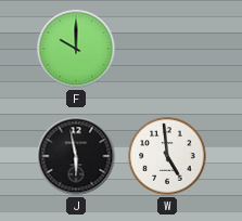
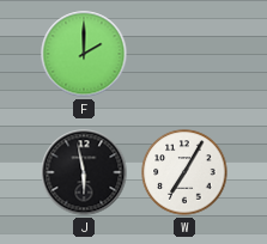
F: 10:00 -> 2:00 (84, 54)
W: 4:59 -> 7:05 (184, 172)
